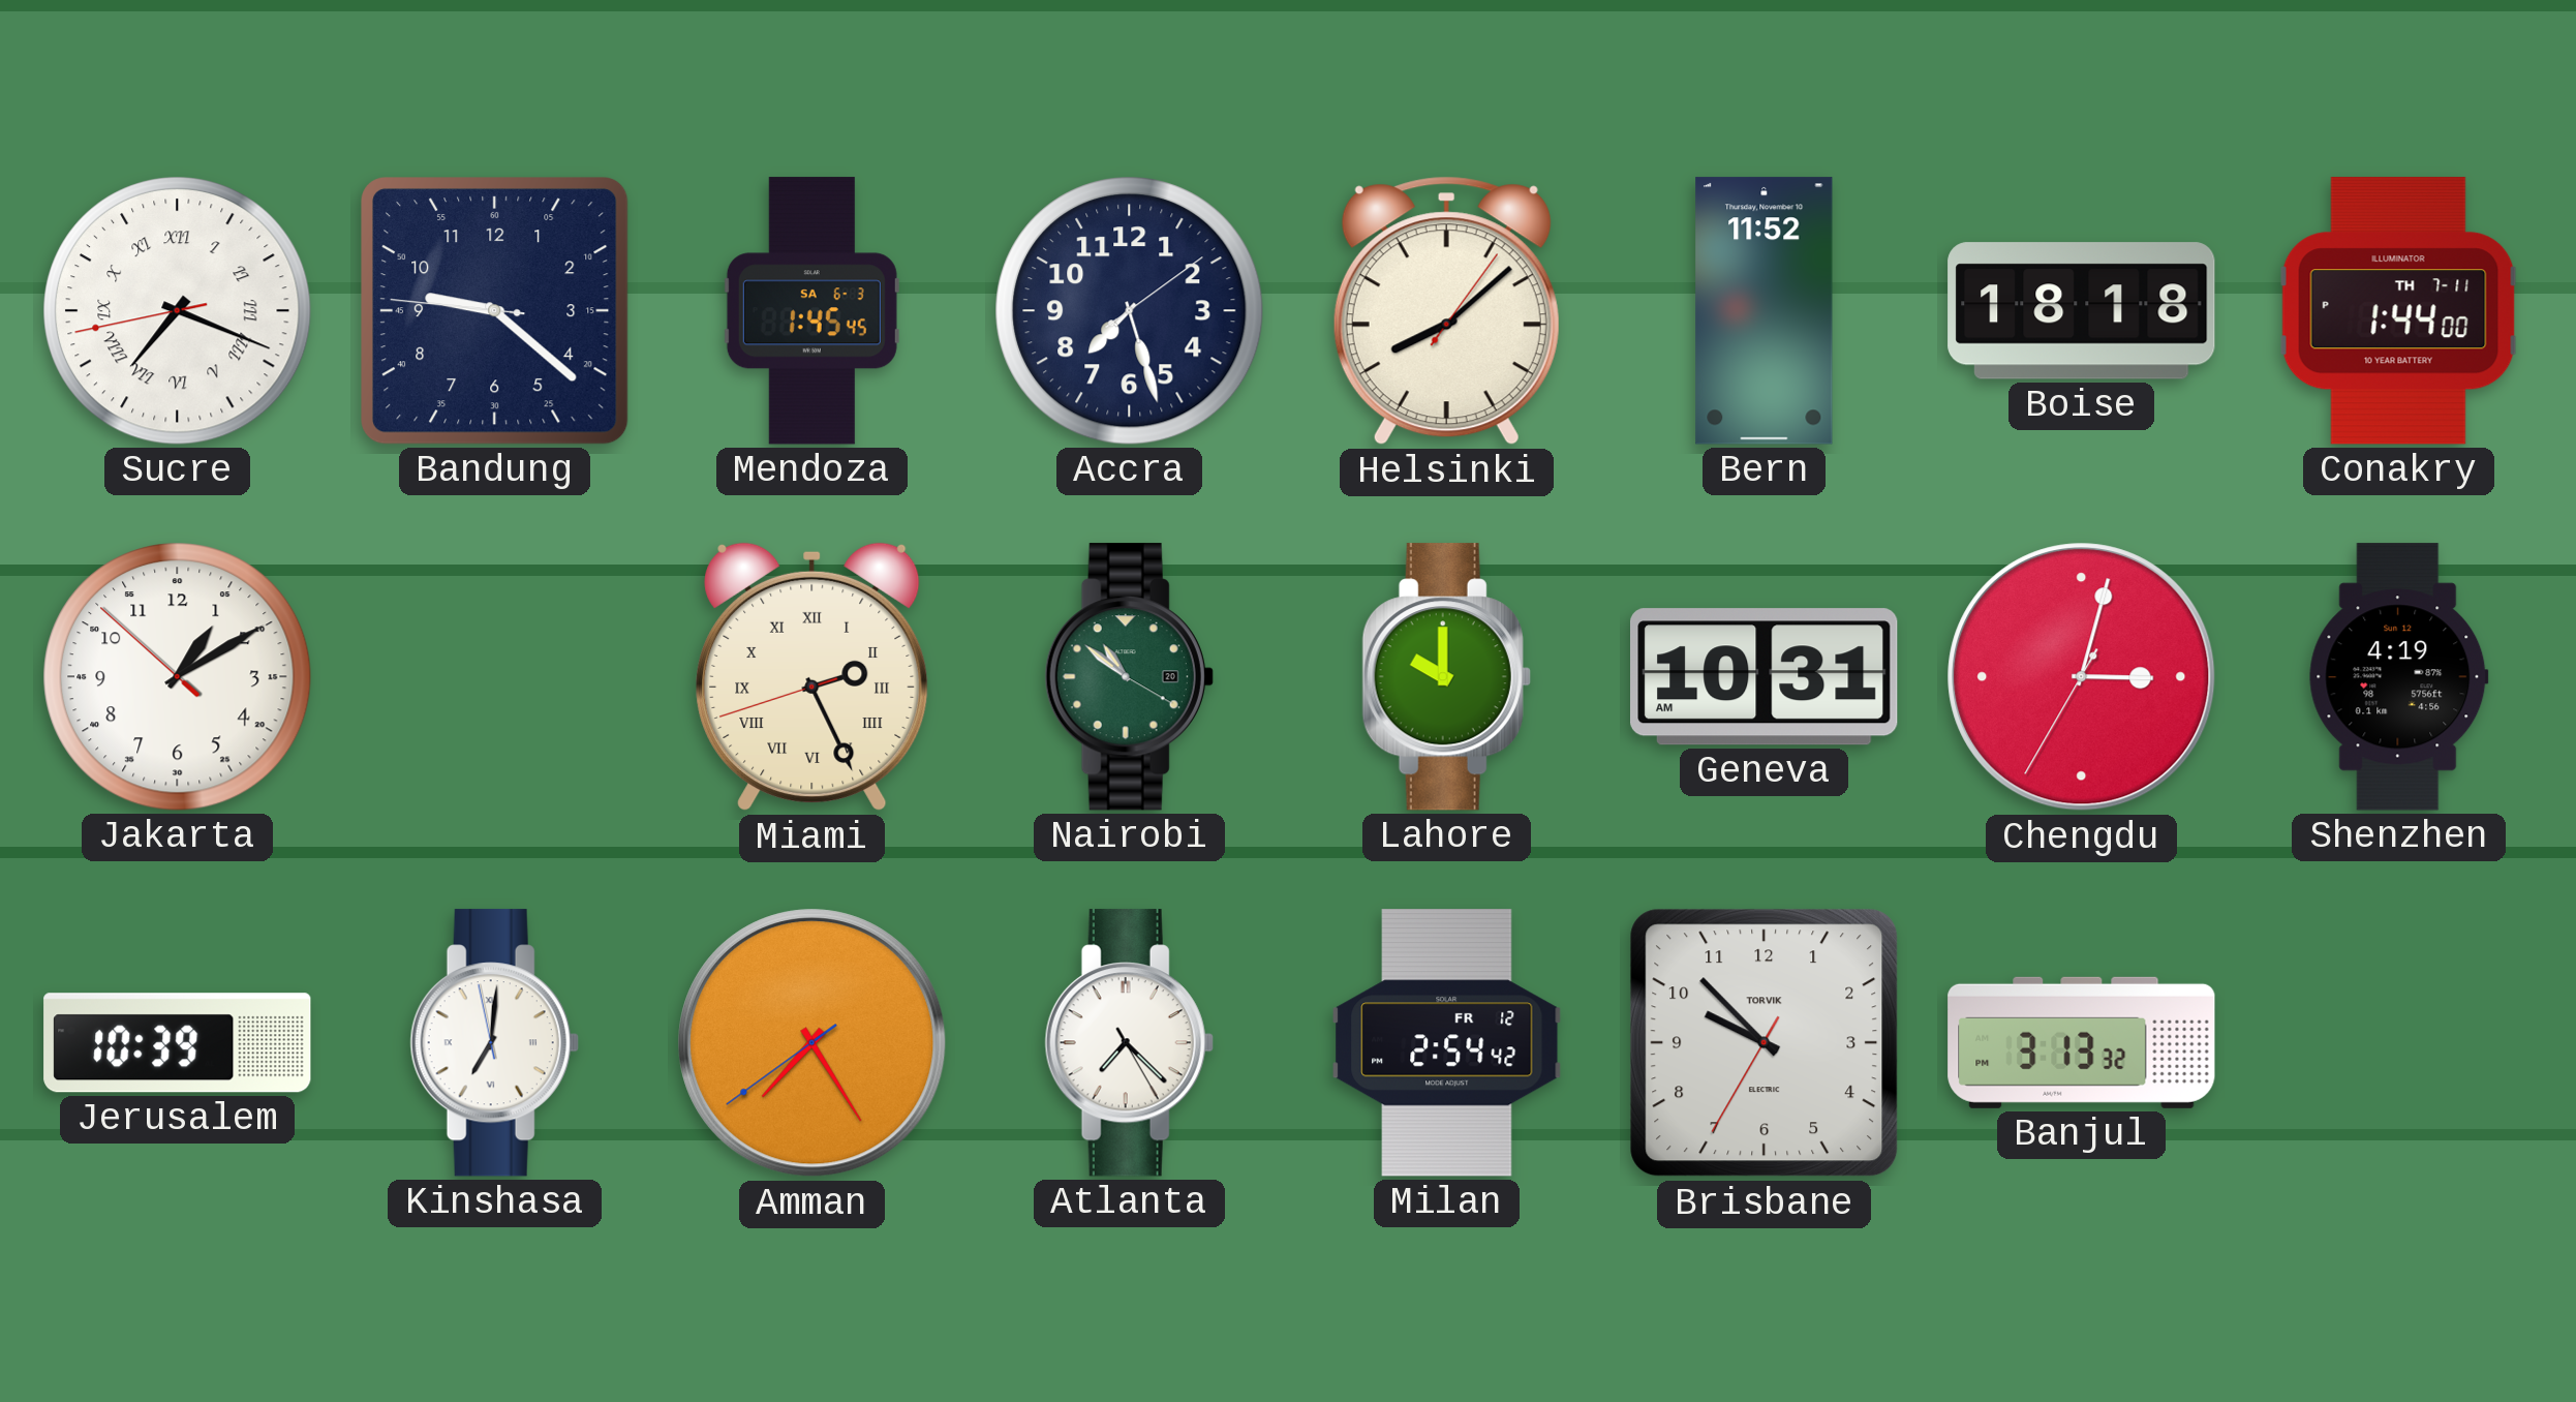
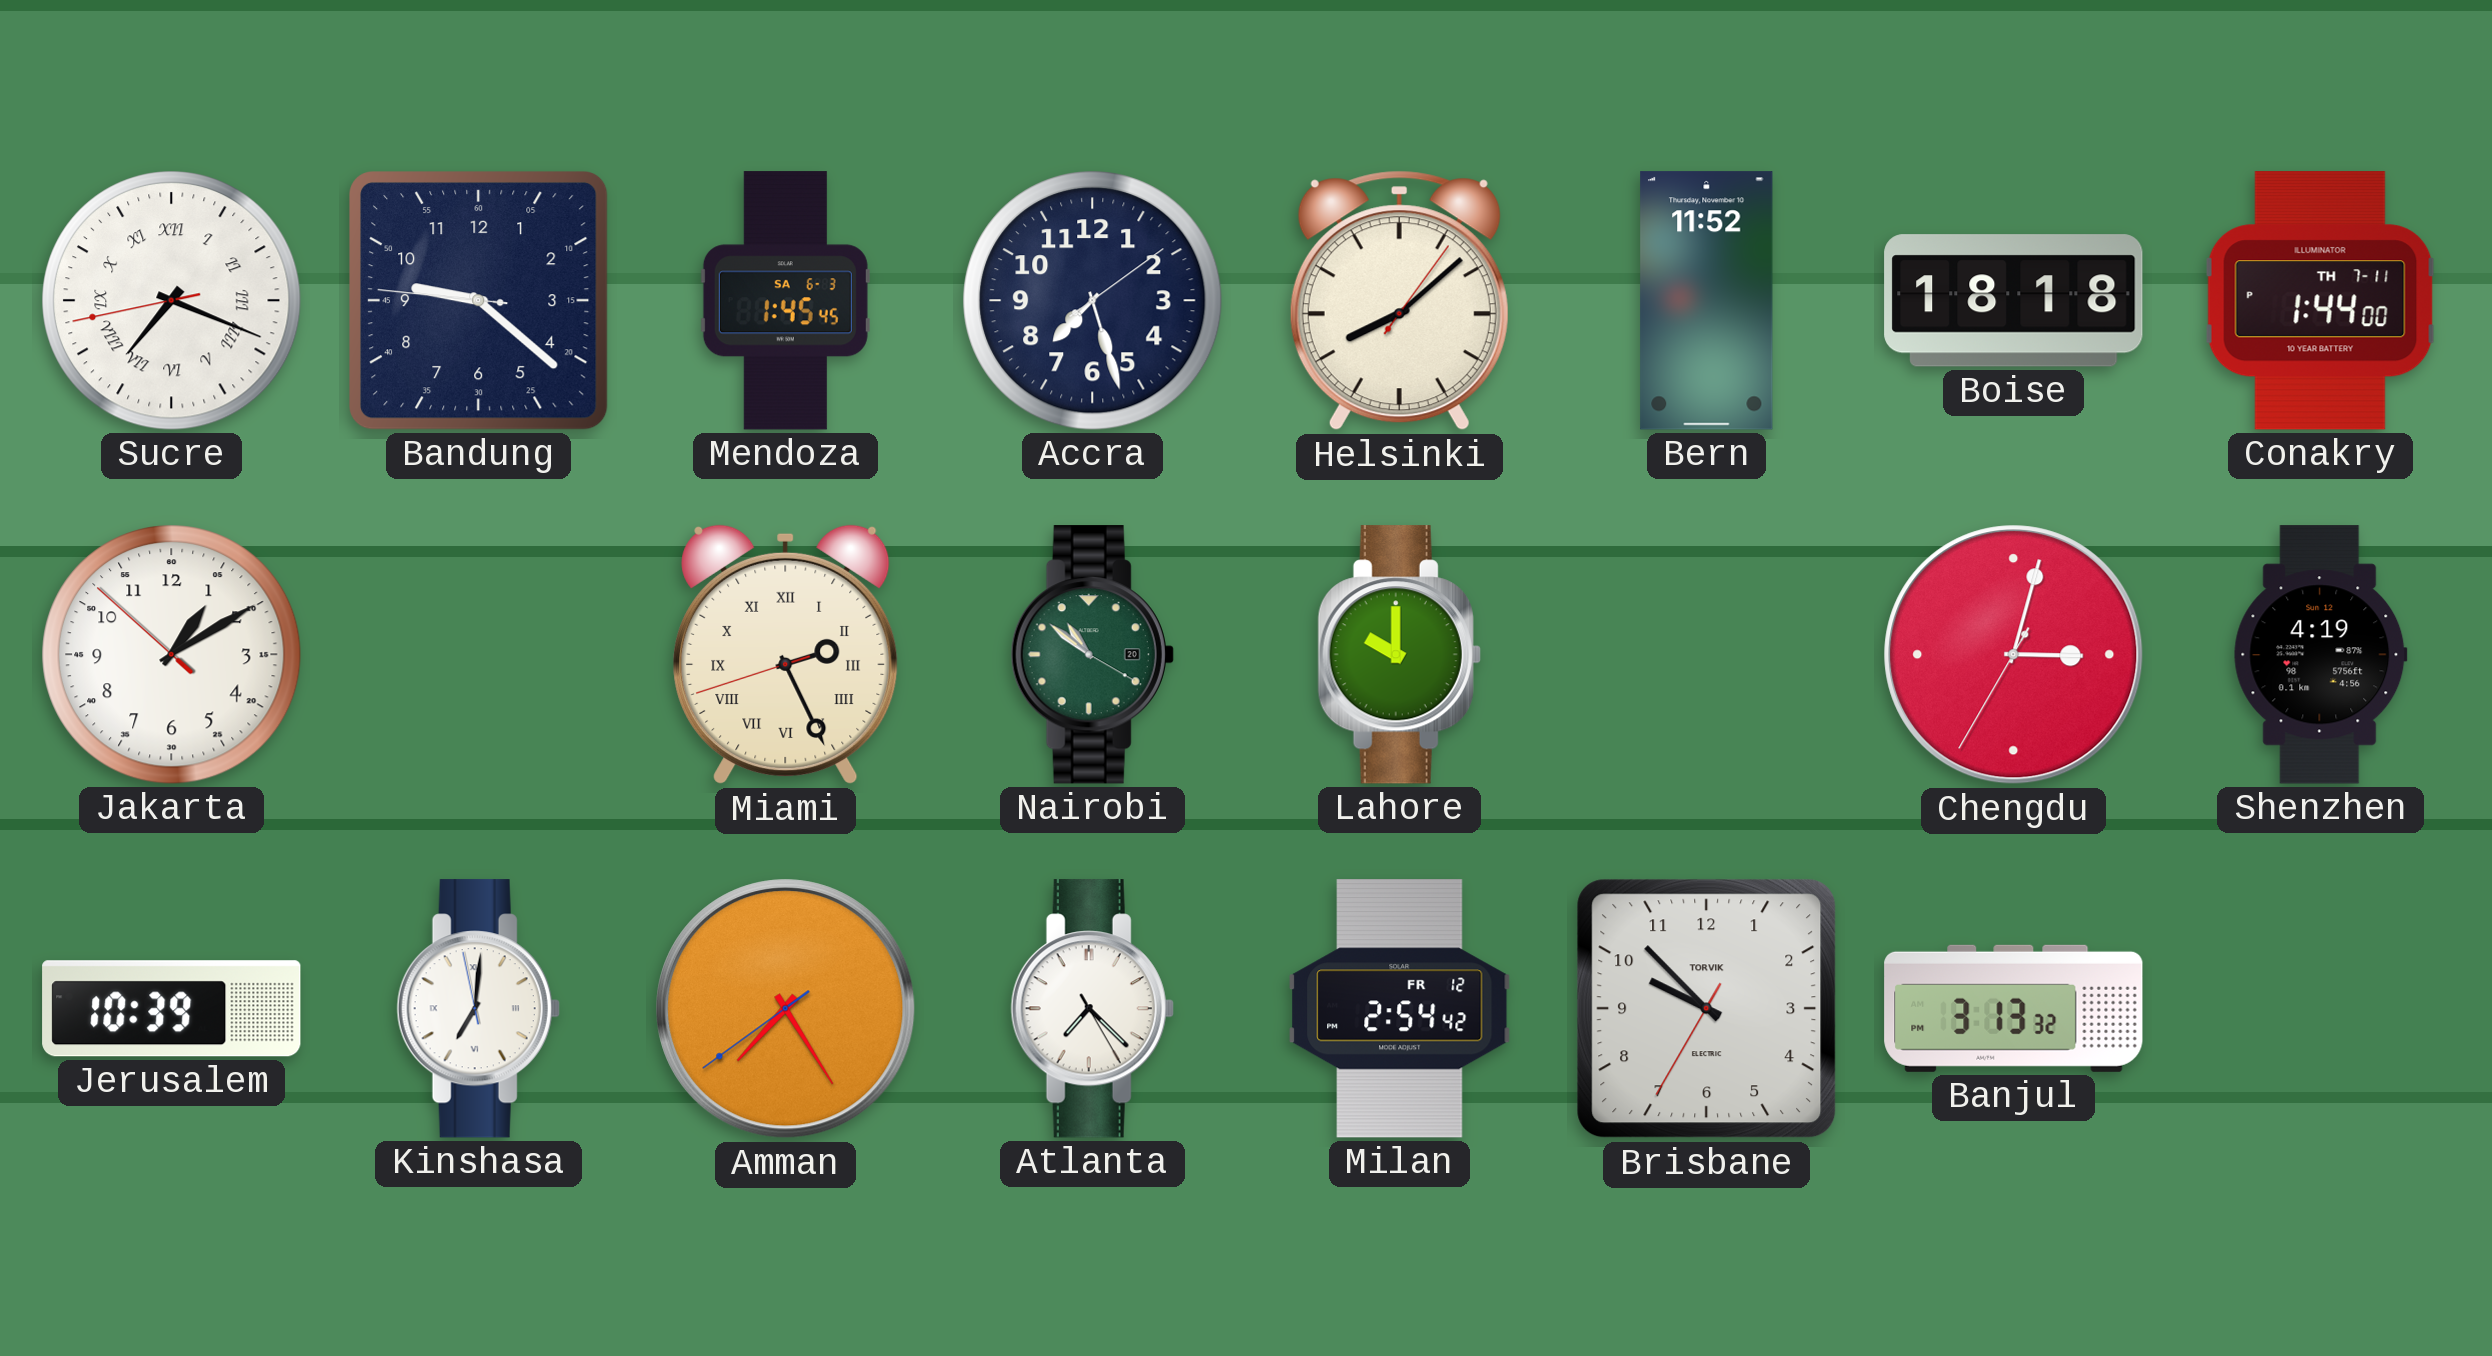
Geneva: 10:31 -> none (1765, 677)
